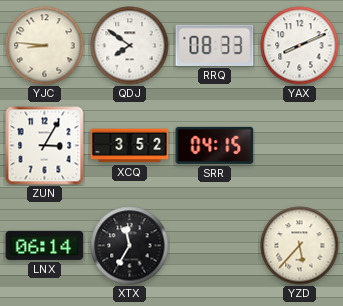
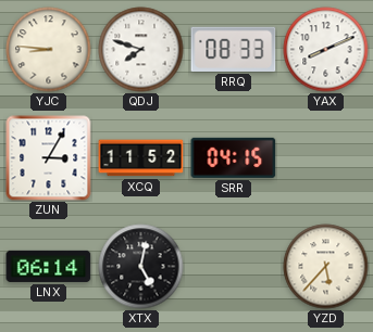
QDJ: 7:51 -> 7:48 (141, 50)
XCQ: 3:52 -> 11:52 (141, 158)
XTX: 11:35 -> 5:02 (141, 267)
